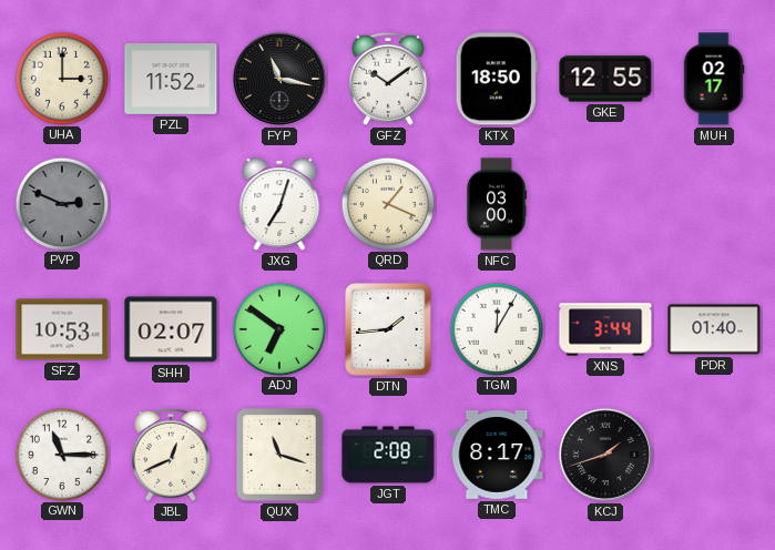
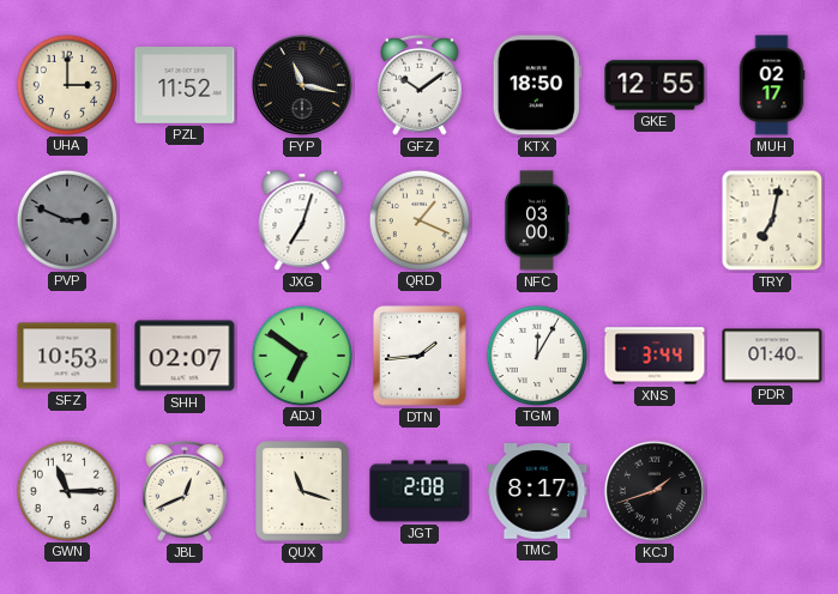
TRY: none -> 7:02 (772, 220)
